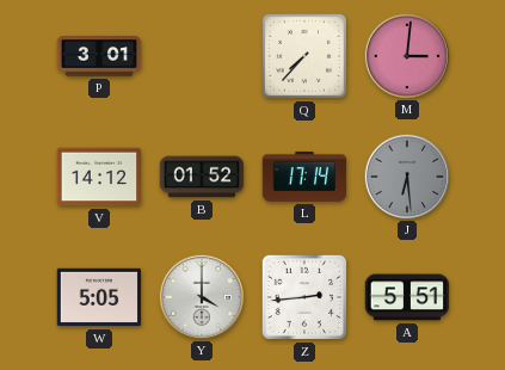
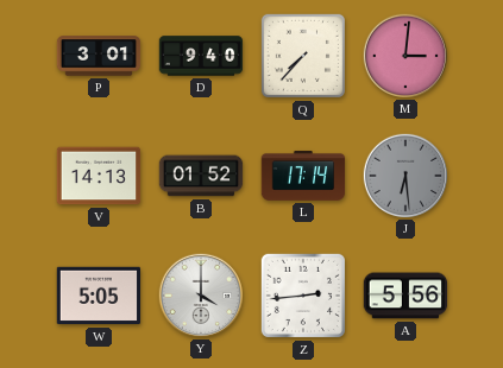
D: none -> 9:40 (201, 56)
V: 14:12 -> 14:13 (99, 176)
A: 5:51 -> 5:56 (405, 296)
